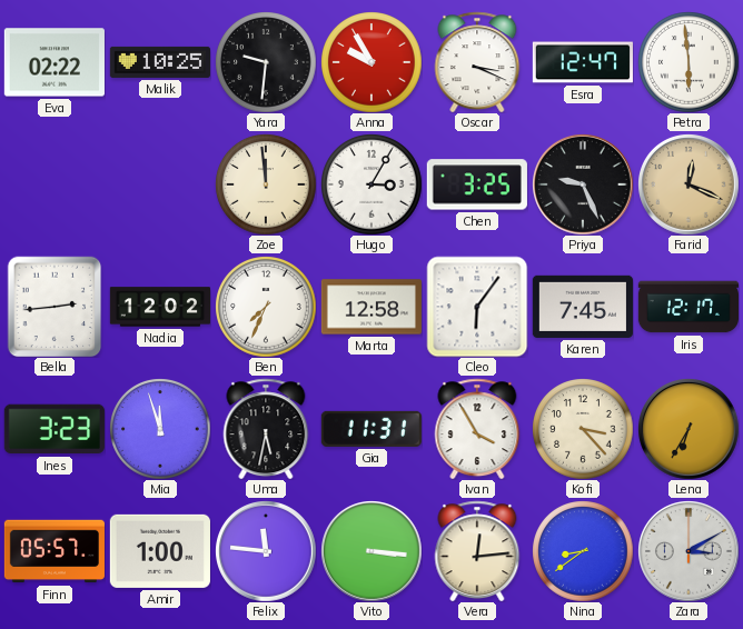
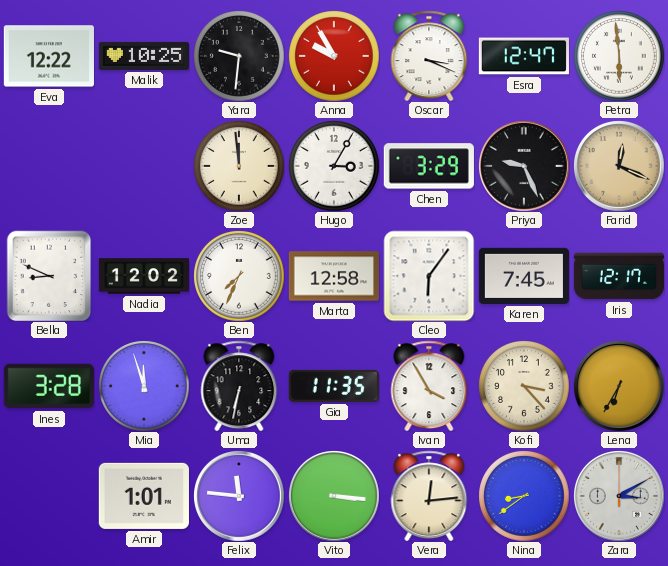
Eva: 02:22 -> 12:22 (49, 56)
Chen: 3:25 -> 3:29 (429, 166)
Bella: 2:44 -> 8:49 (49, 276)
Ines: 3:23 -> 3:28 (49, 386)
Uma: 5:32 -> 6:32 (239, 386)
Gia: 11:31 -> 11:35 (334, 386)
Finn: 05:57 -> none (53, 551)
Amir: 1:00 -> 1:01 (144, 496)
